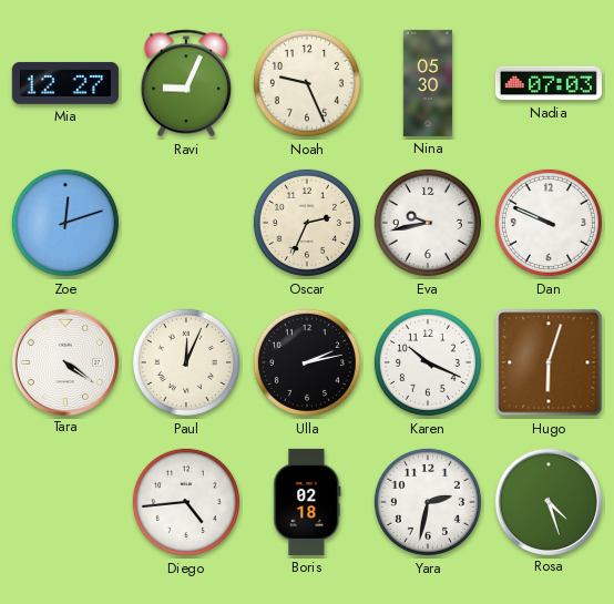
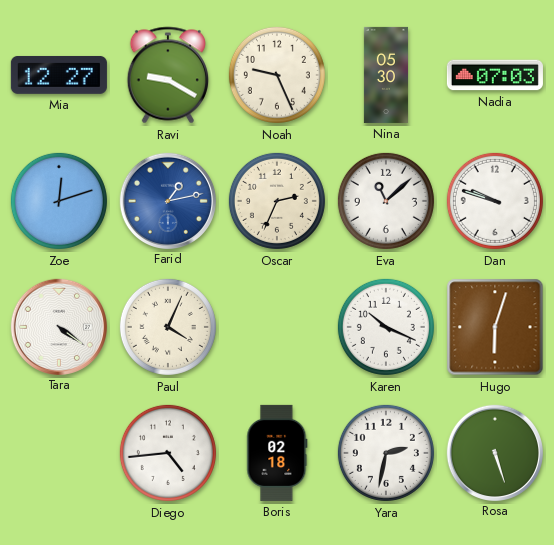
Ravi: 9:04 -> 9:20 (167, 75)
Farid: none -> 1:13 (167, 200)
Eva: 9:43 -> 11:08 (386, 201)
Dan: 9:49 -> 9:48 (495, 201)
Paul: 12:04 -> 4:04 (168, 327)
Ulla: 2:13 -> none (307, 362)
Rosa: 4:27 -> 5:27 (494, 452)
